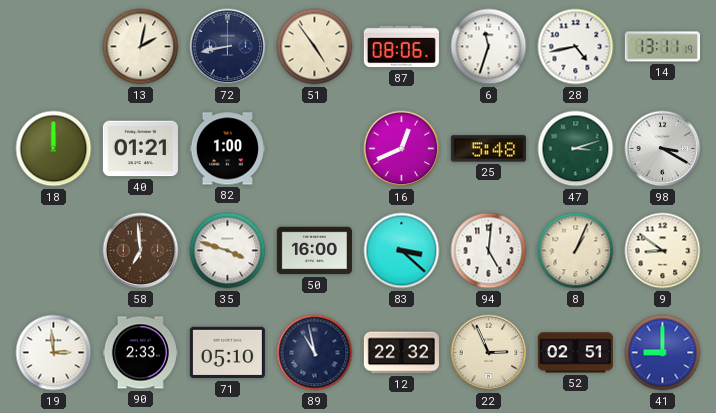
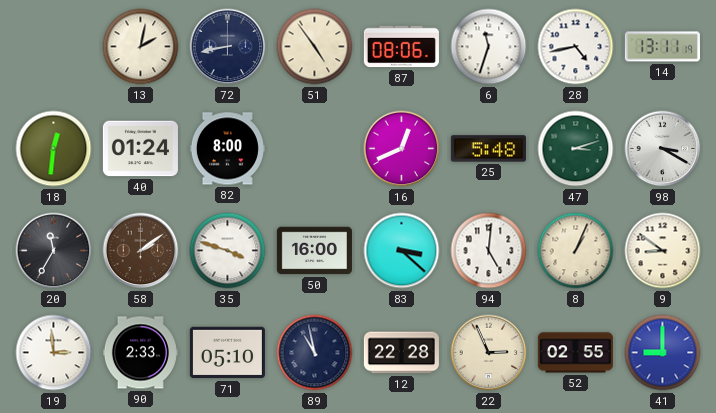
18: 12:00 -> 12:31 (54, 149)
40: 01:21 -> 01:24 (140, 149)
82: 1:00 -> 8:00 (227, 149)
20: none -> 11:35 (54, 251)
58: 6:59 -> 2:09 (141, 251)
12: 22:32 -> 22:28 (401, 353)
52: 02:51 -> 02:55 (575, 353)
